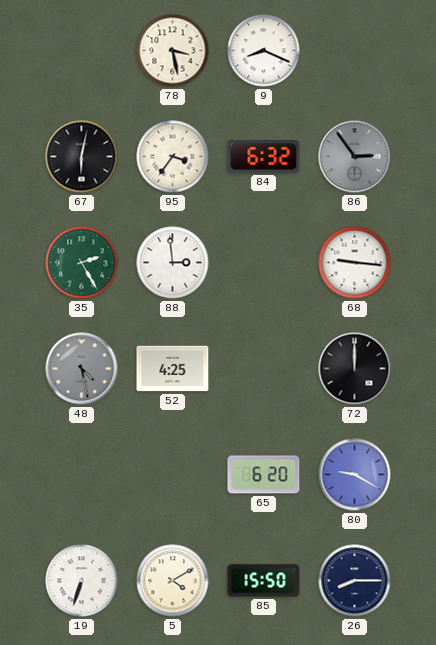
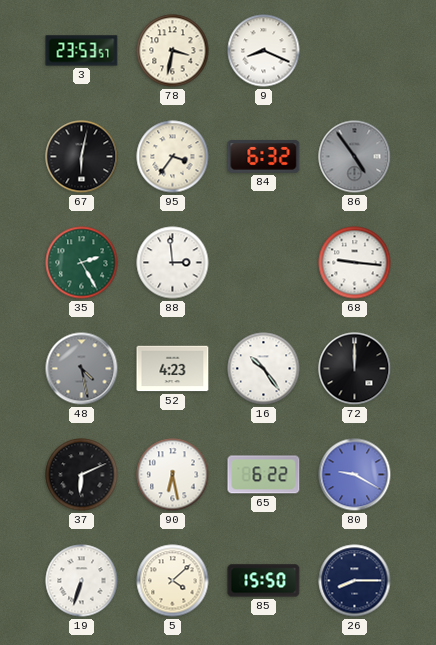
3: none -> 23:53 (82, 51)
78: 3:28 -> 3:32 (173, 51)
86: 2:54 -> 4:54 (355, 157)
52: 4:25 -> 4:23 (173, 369)
16: none -> 10:24 (264, 369)
37: none -> 6:11 (82, 475)
90: none -> 6:28 (173, 475)
65: 6:20 -> 6:22 (264, 475)
5: 4:10 -> 4:08 (173, 581)
